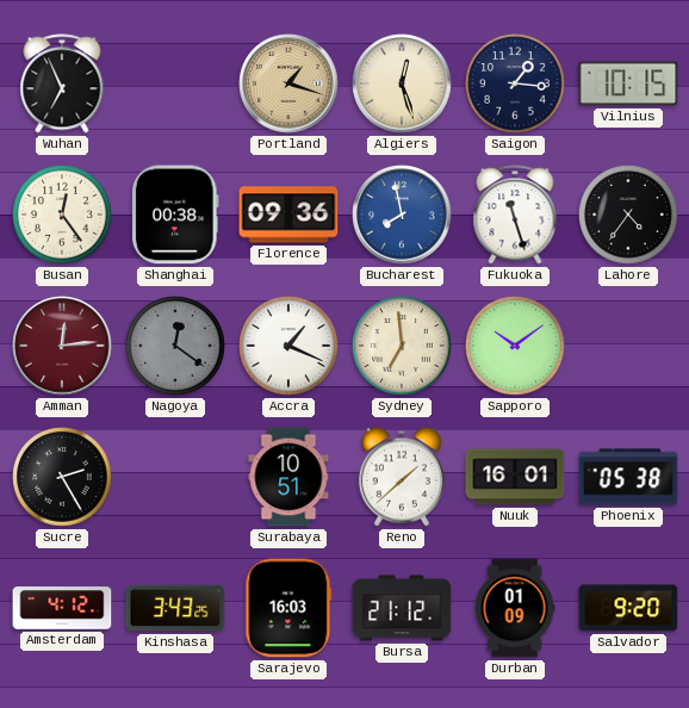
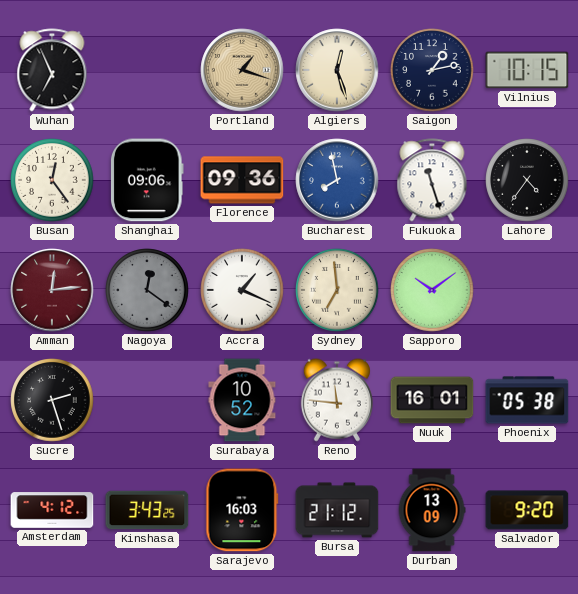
Saigon: 1:16 -> 1:13 (432, 70)
Shanghai: 00:38 -> 09:06 (148, 180)
Sucre: 2:25 -> 2:27 (52, 400)
Surabaya: 10:51 -> 10:52 (242, 400)
Reno: 1:38 -> 11:46 (337, 400)
Durban: 01:09 -> 13:09 (432, 510)
